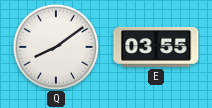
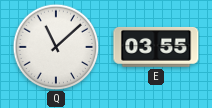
Q: 8:09 -> 11:08 (56, 47)
